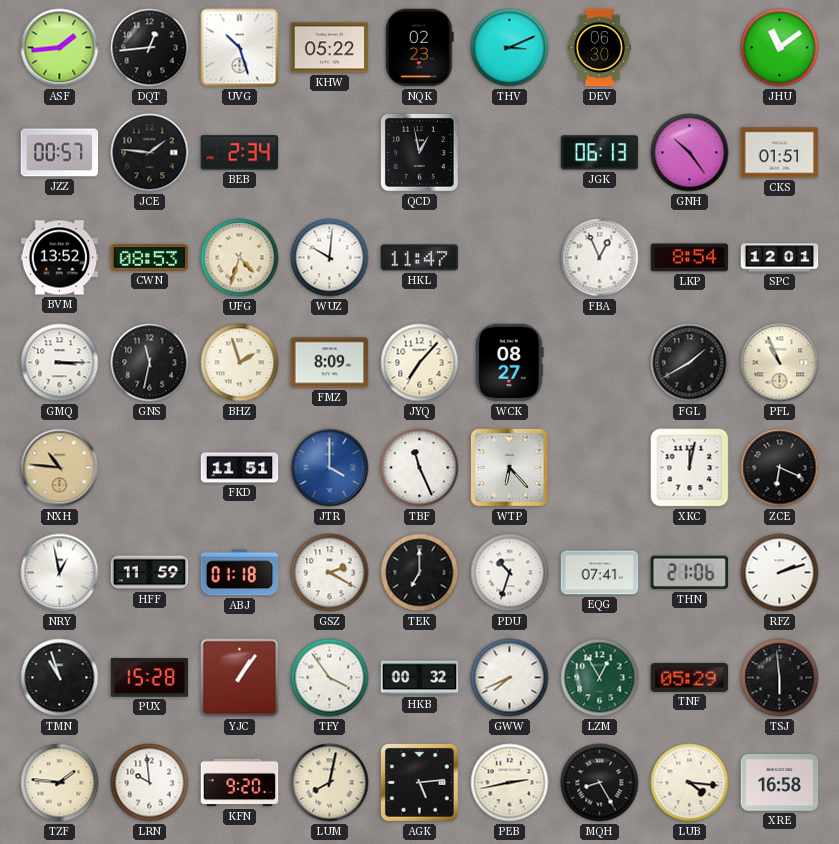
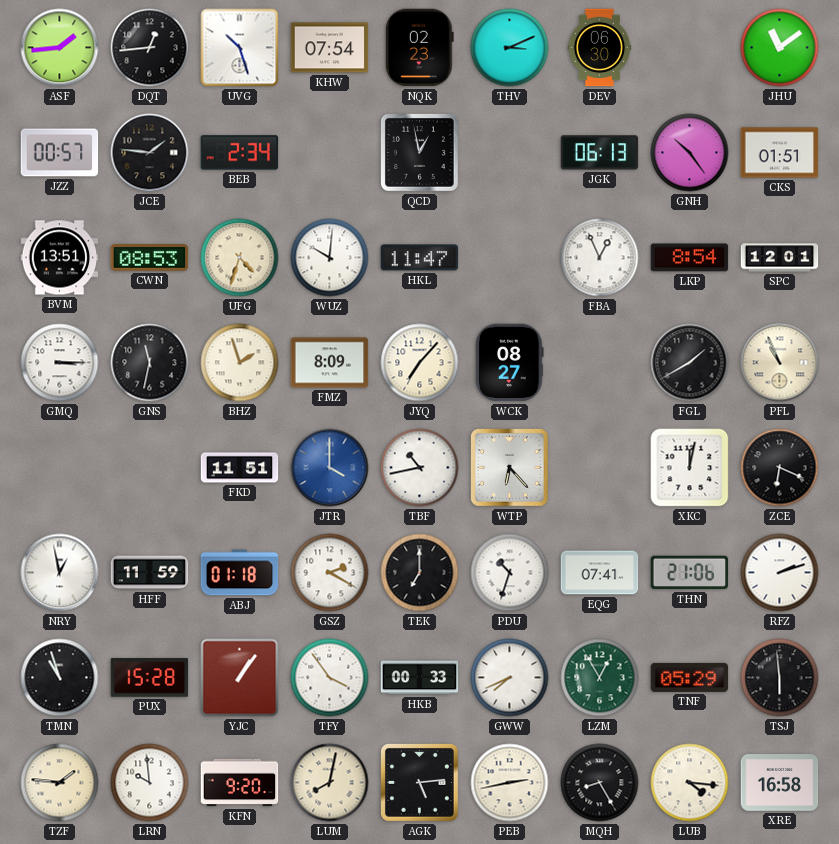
KHW: 05:22 -> 07:54 (330, 48)
BVM: 13:52 -> 13:51 (60, 258)
NXH: 10:46 -> none (60, 468)
TBF: 11:26 -> 10:43 (420, 468)
HKB: 00:32 -> 00:33 (420, 678)
